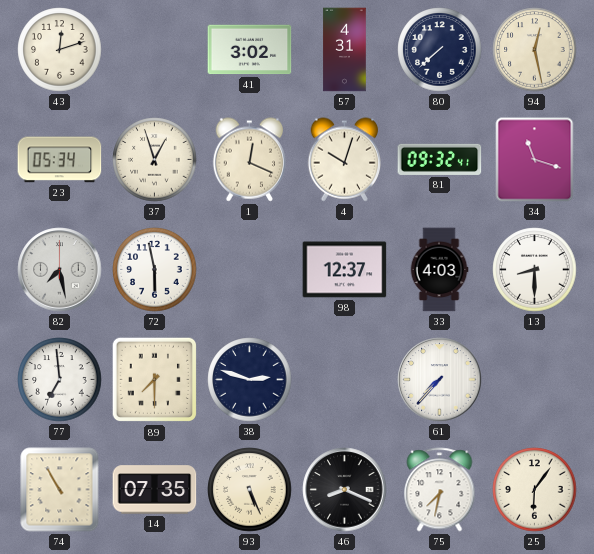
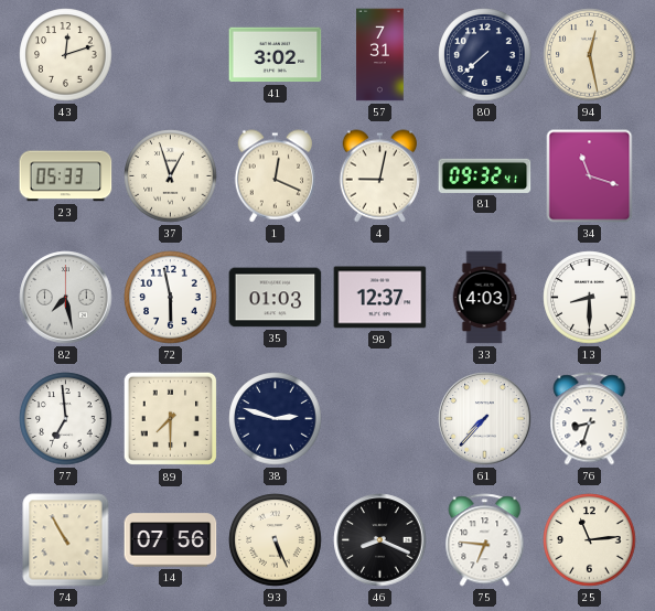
57: 4:31 -> 7:31 (380, 55)
23: 05:34 -> 05:33 (66, 176)
4: 10:03 -> 9:02 (379, 176)
35: none -> 01:03 (276, 298)
76: none -> 8:33 (590, 419)
14: 07:35 -> 07:56 (171, 540)
75: 7:32 -> 6:46 (485, 540)
25: 6:06 -> 11:14 (590, 540)
